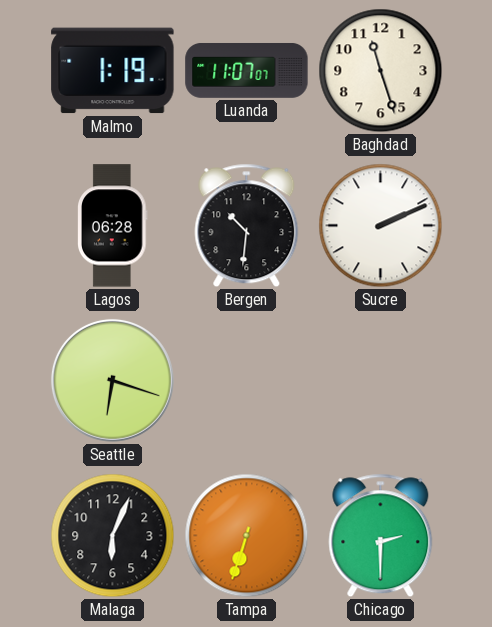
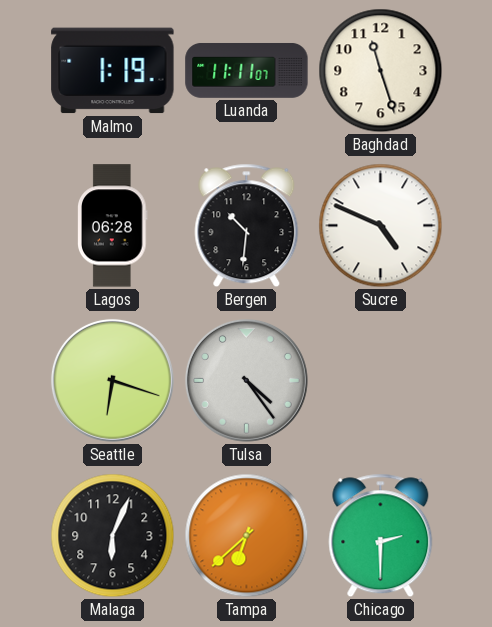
Luanda: 11:07 -> 11:11 (247, 70)
Sucre: 2:11 -> 4:49 (381, 226)
Tulsa: none -> 4:24 (246, 380)
Tampa: 6:33 -> 6:38 (247, 536)
